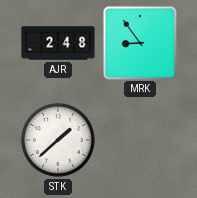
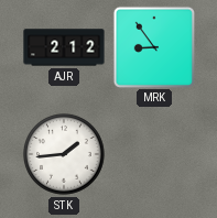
AJR: 2:48 -> 2:12 (64, 47)
STK: 1:38 -> 1:44 (64, 154)
